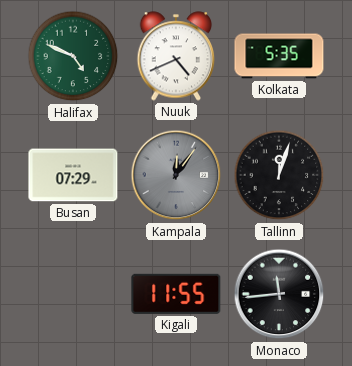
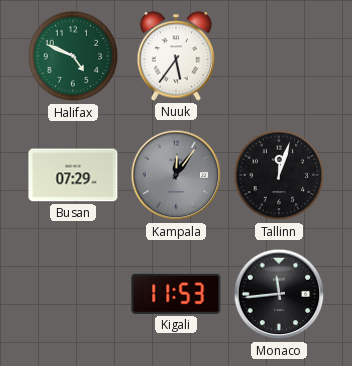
Nuuk: 4:41 -> 5:36 (176, 56)
Kolkata: 5:35 -> none (279, 56)
Kigali: 11:55 -> 11:53 (176, 294)
